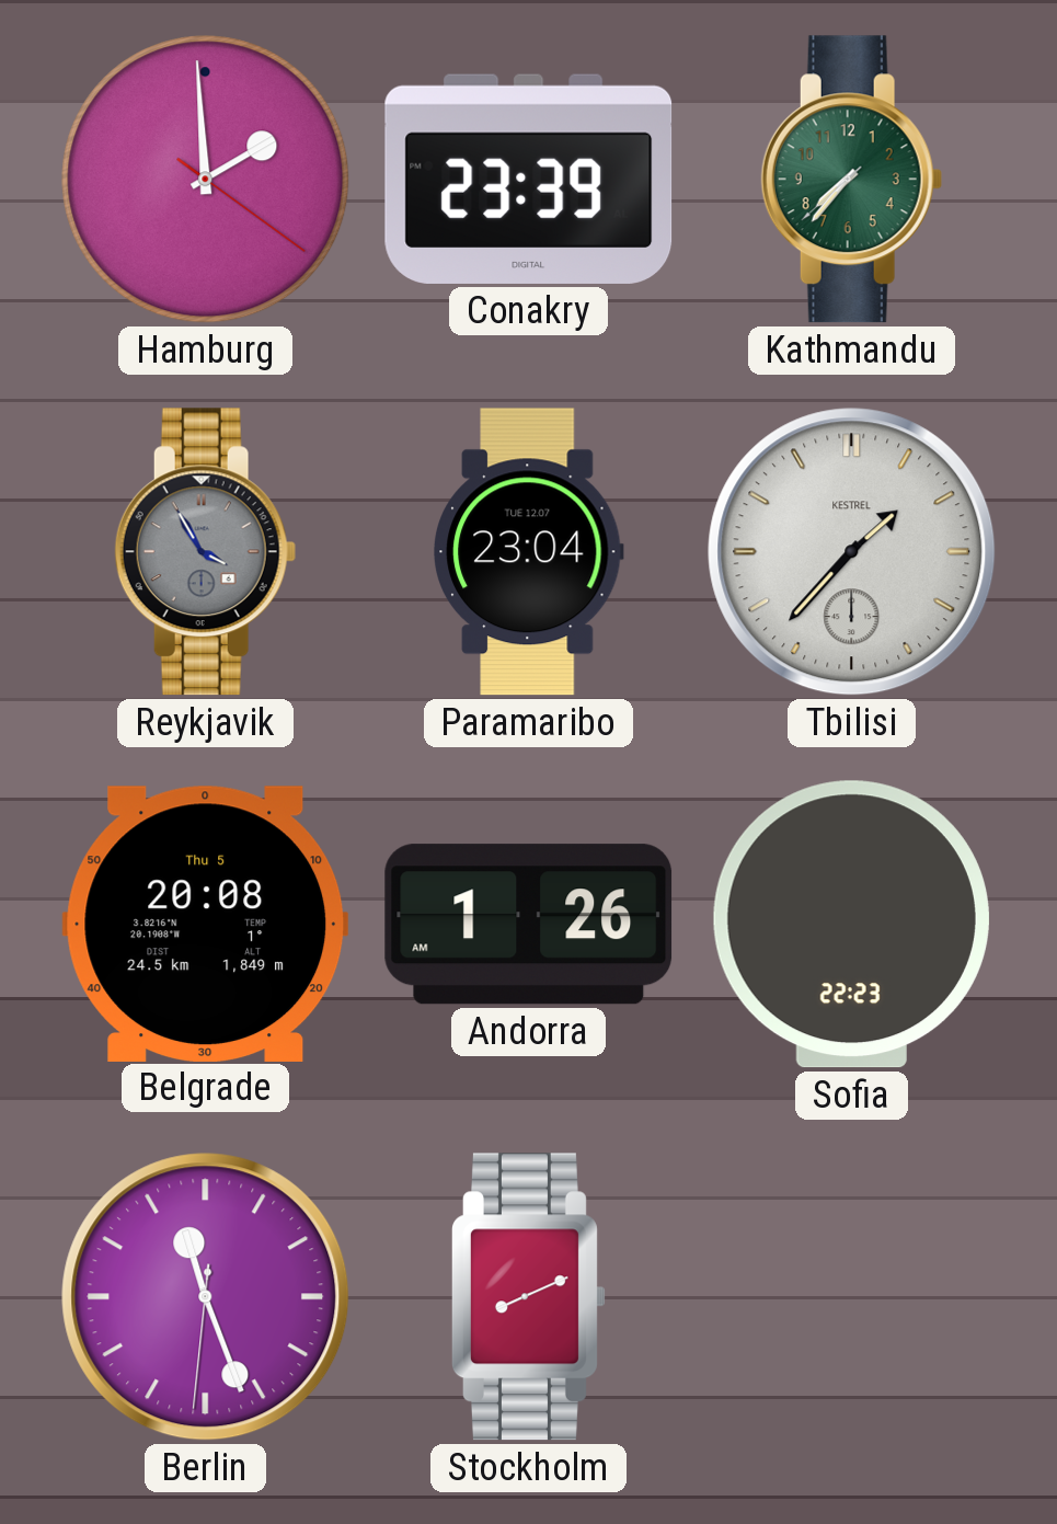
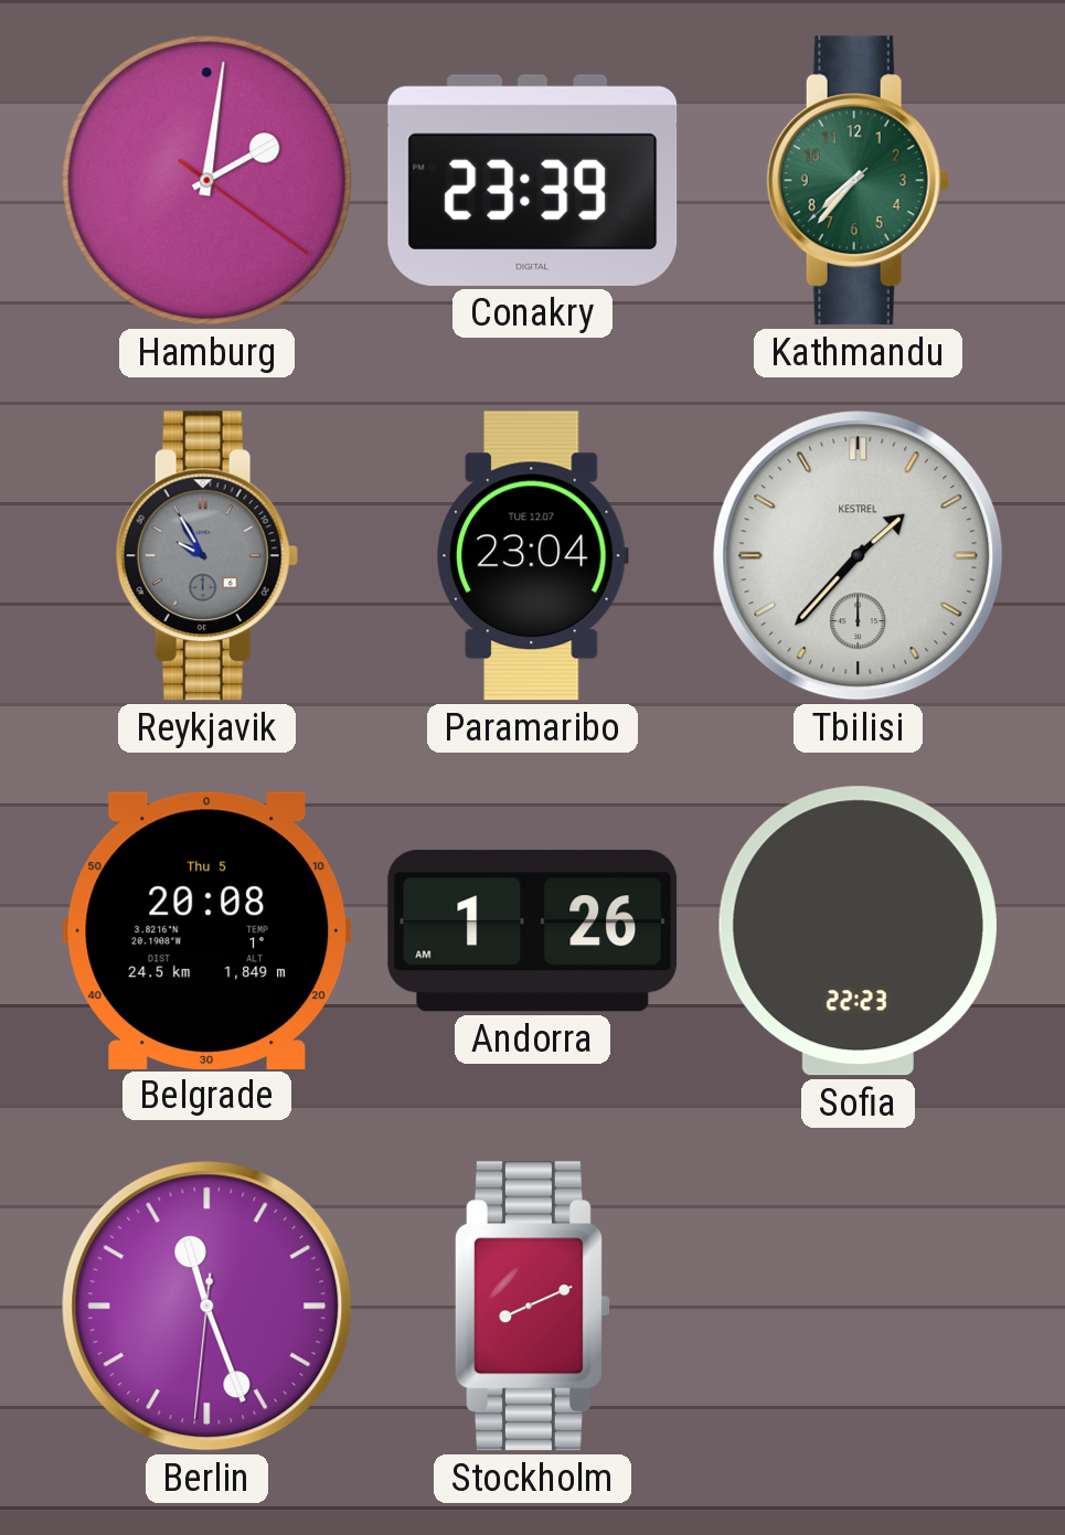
Hamburg: 1:59 -> 2:01 (207, 181)
Reykjavik: 3:55 -> 9:55 (206, 556)
